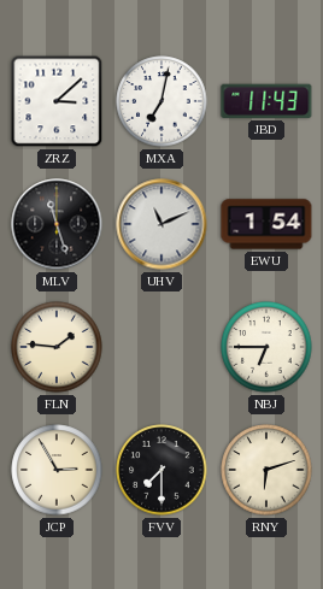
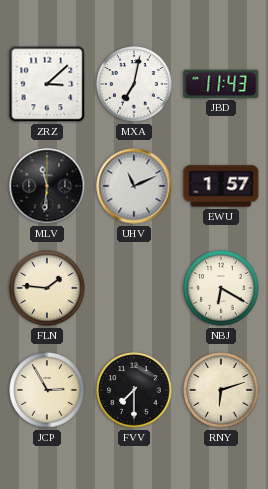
MLV: 11:27 -> 11:31 (47, 186)
EWU: 1:54 -> 1:57 (221, 186)
NBJ: 6:45 -> 6:20 (221, 288)
